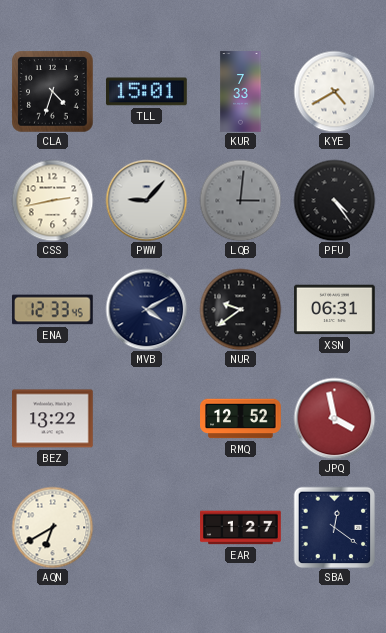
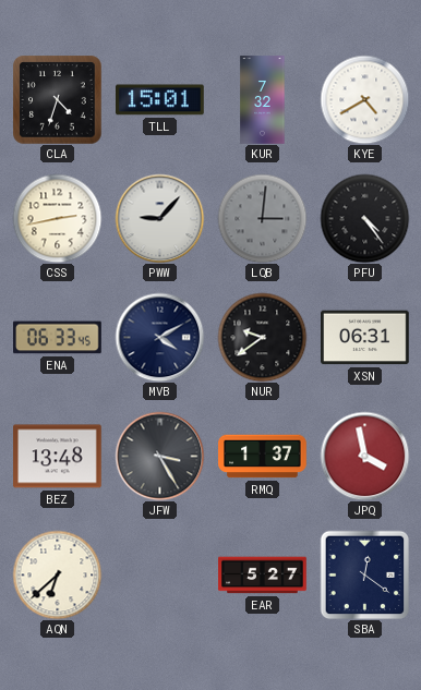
KUR: 7:33 -> 7:32 (263, 100)
ENA: 12:33 -> 06:33 (58, 338)
BEZ: 13:22 -> 13:48 (58, 457)
JFW: none -> 3:25 (159, 456)
RMQ: 12:52 -> 1:37 (263, 457)
AQN: 6:40 -> 6:38 (57, 574)
EAR: 1:27 -> 5:27 (263, 576)
